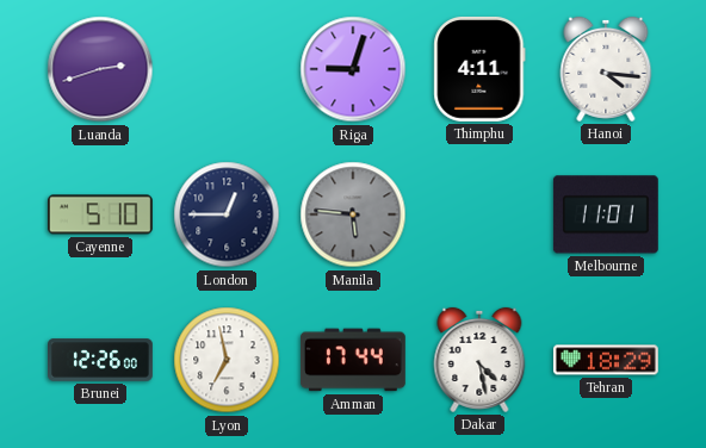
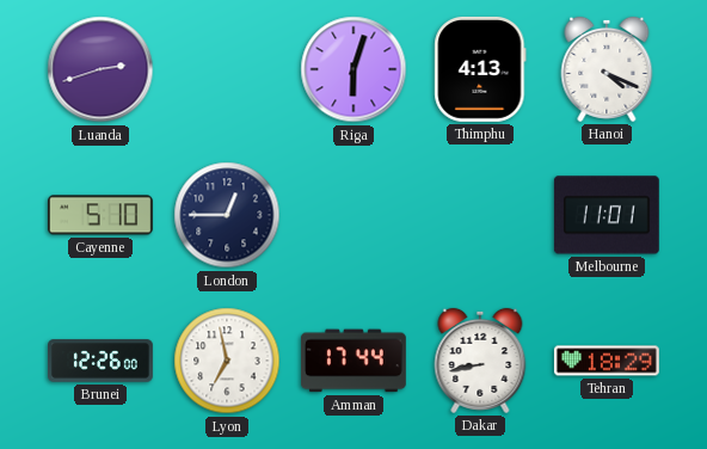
Riga: 9:03 -> 6:03 (353, 69)
Thimphu: 4:11 -> 4:13 (480, 69)
Hanoi: 4:16 -> 4:19 (607, 69)
Manila: 5:46 -> none (353, 214)
Dakar: 4:28 -> 8:43 (480, 361)
